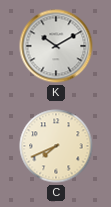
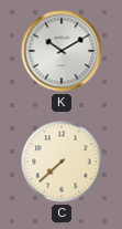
C: 7:41 -> 7:38 (62, 162)
